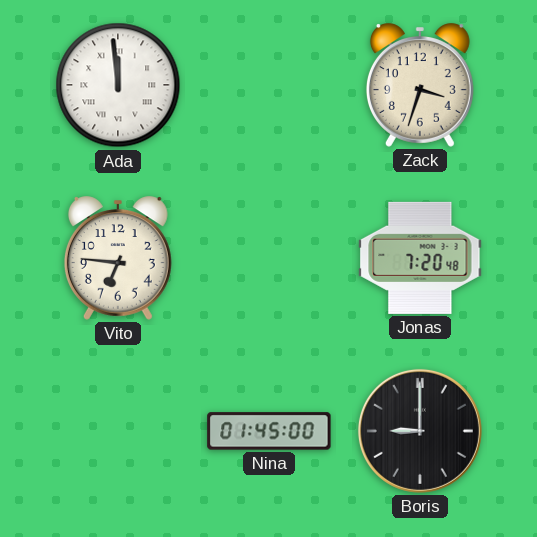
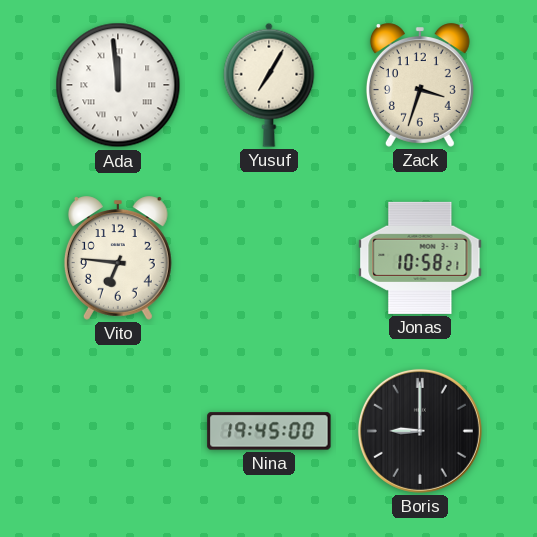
Yusuf: none -> 7:05 (269, 85)
Jonas: 7:20 -> 10:58 (420, 258)
Nina: 01:45 -> 19:45 (269, 431)
